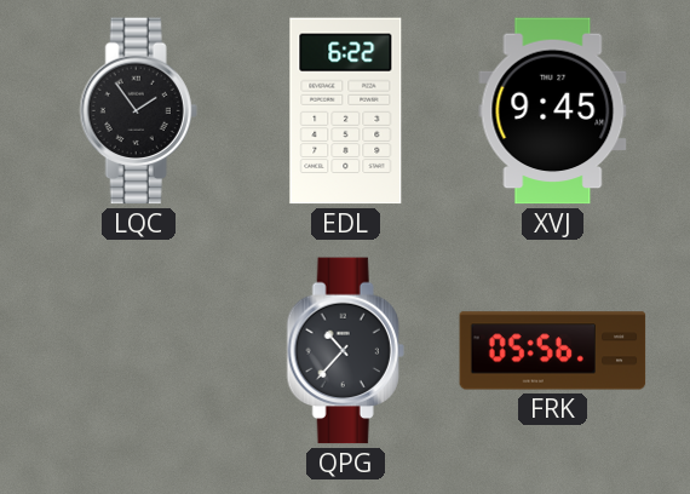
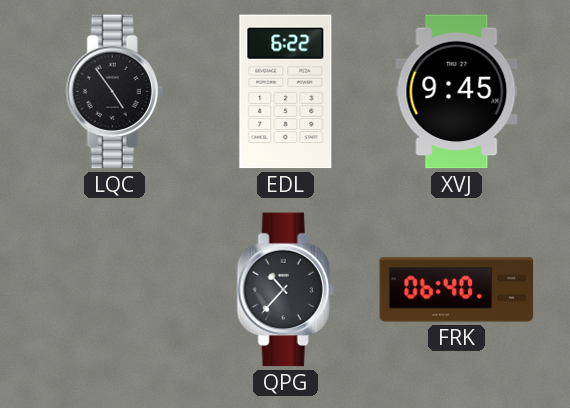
LQC: 1:54 -> 4:54 (114, 92)
FRK: 05:56 -> 06:40 (457, 290)
